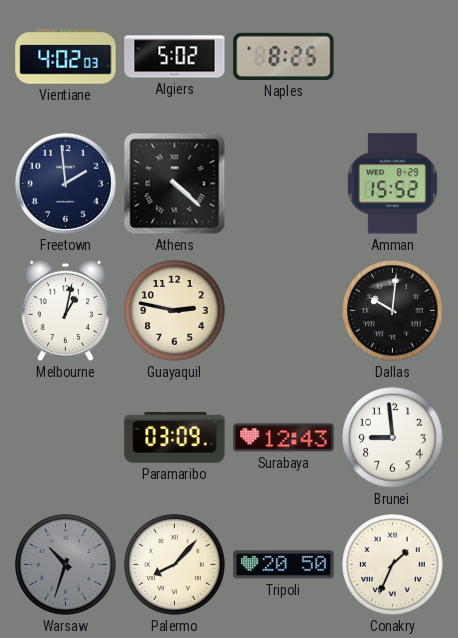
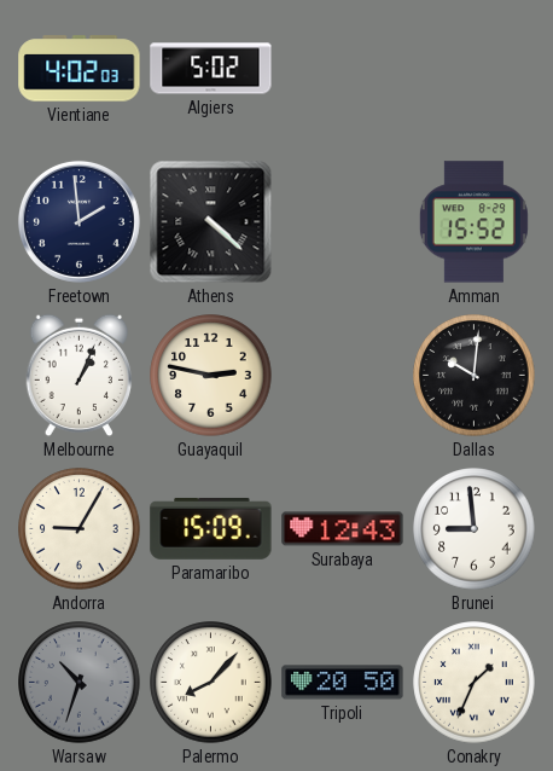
Naples: 8:25 -> none (284, 56)
Melbourne: 1:02 -> 1:04 (80, 376)
Andorra: none -> 9:05 (80, 529)
Paramaribo: 03:09 -> 15:09 (211, 528)
